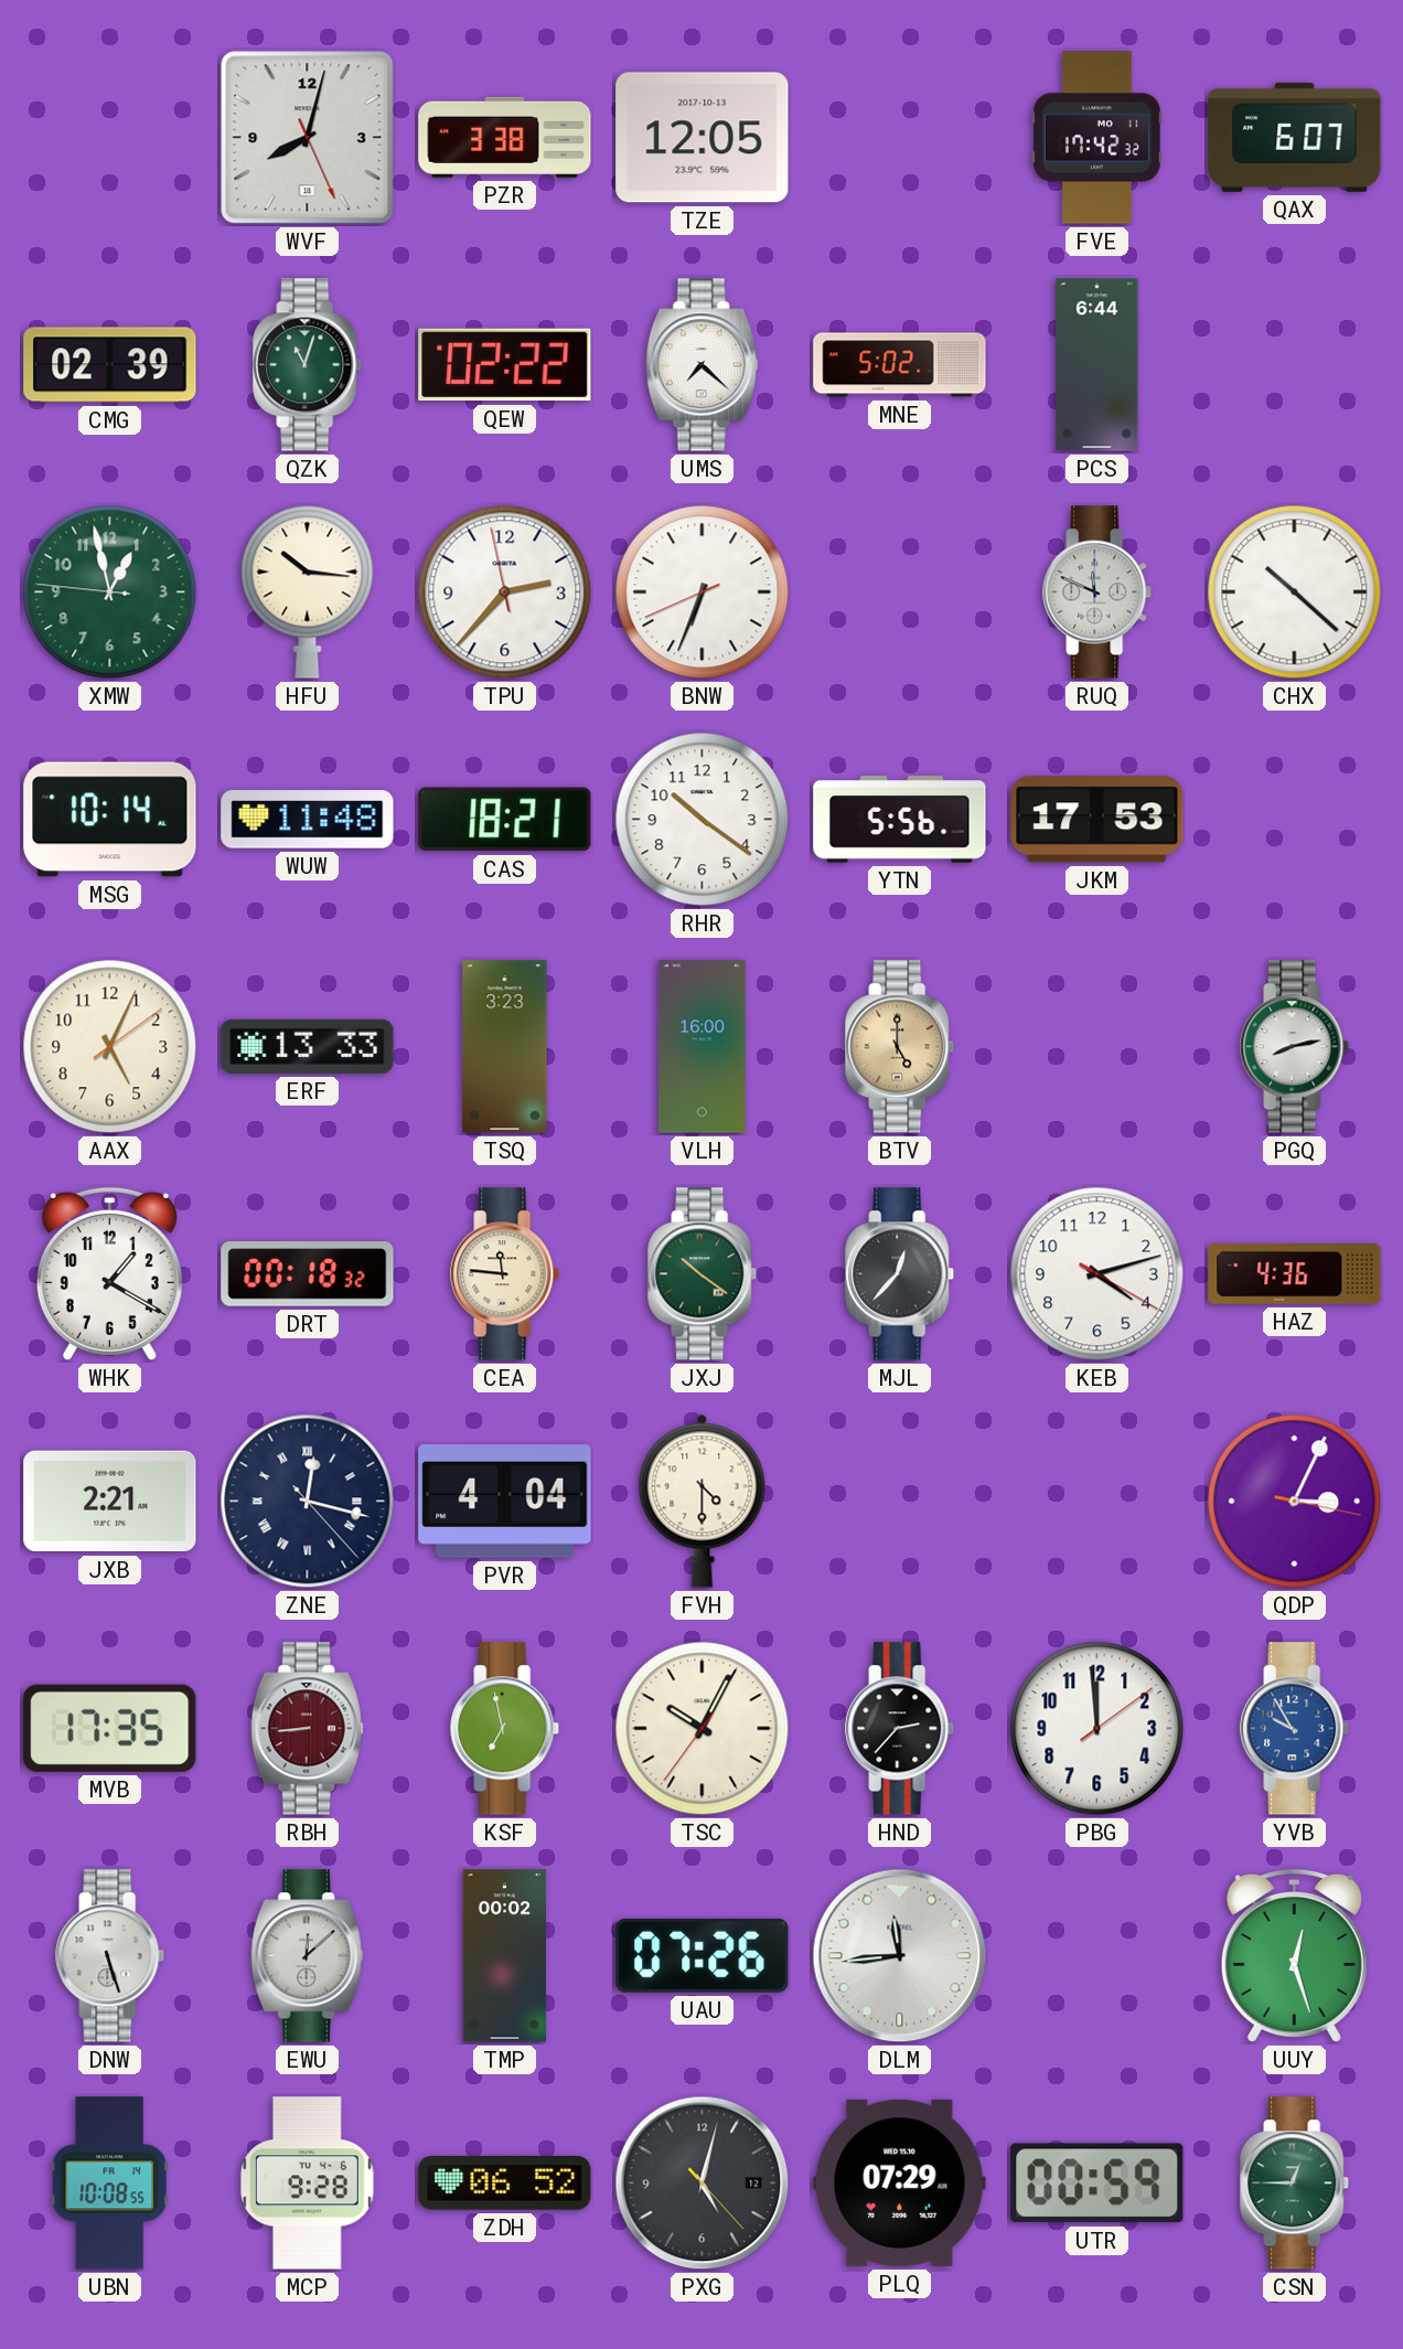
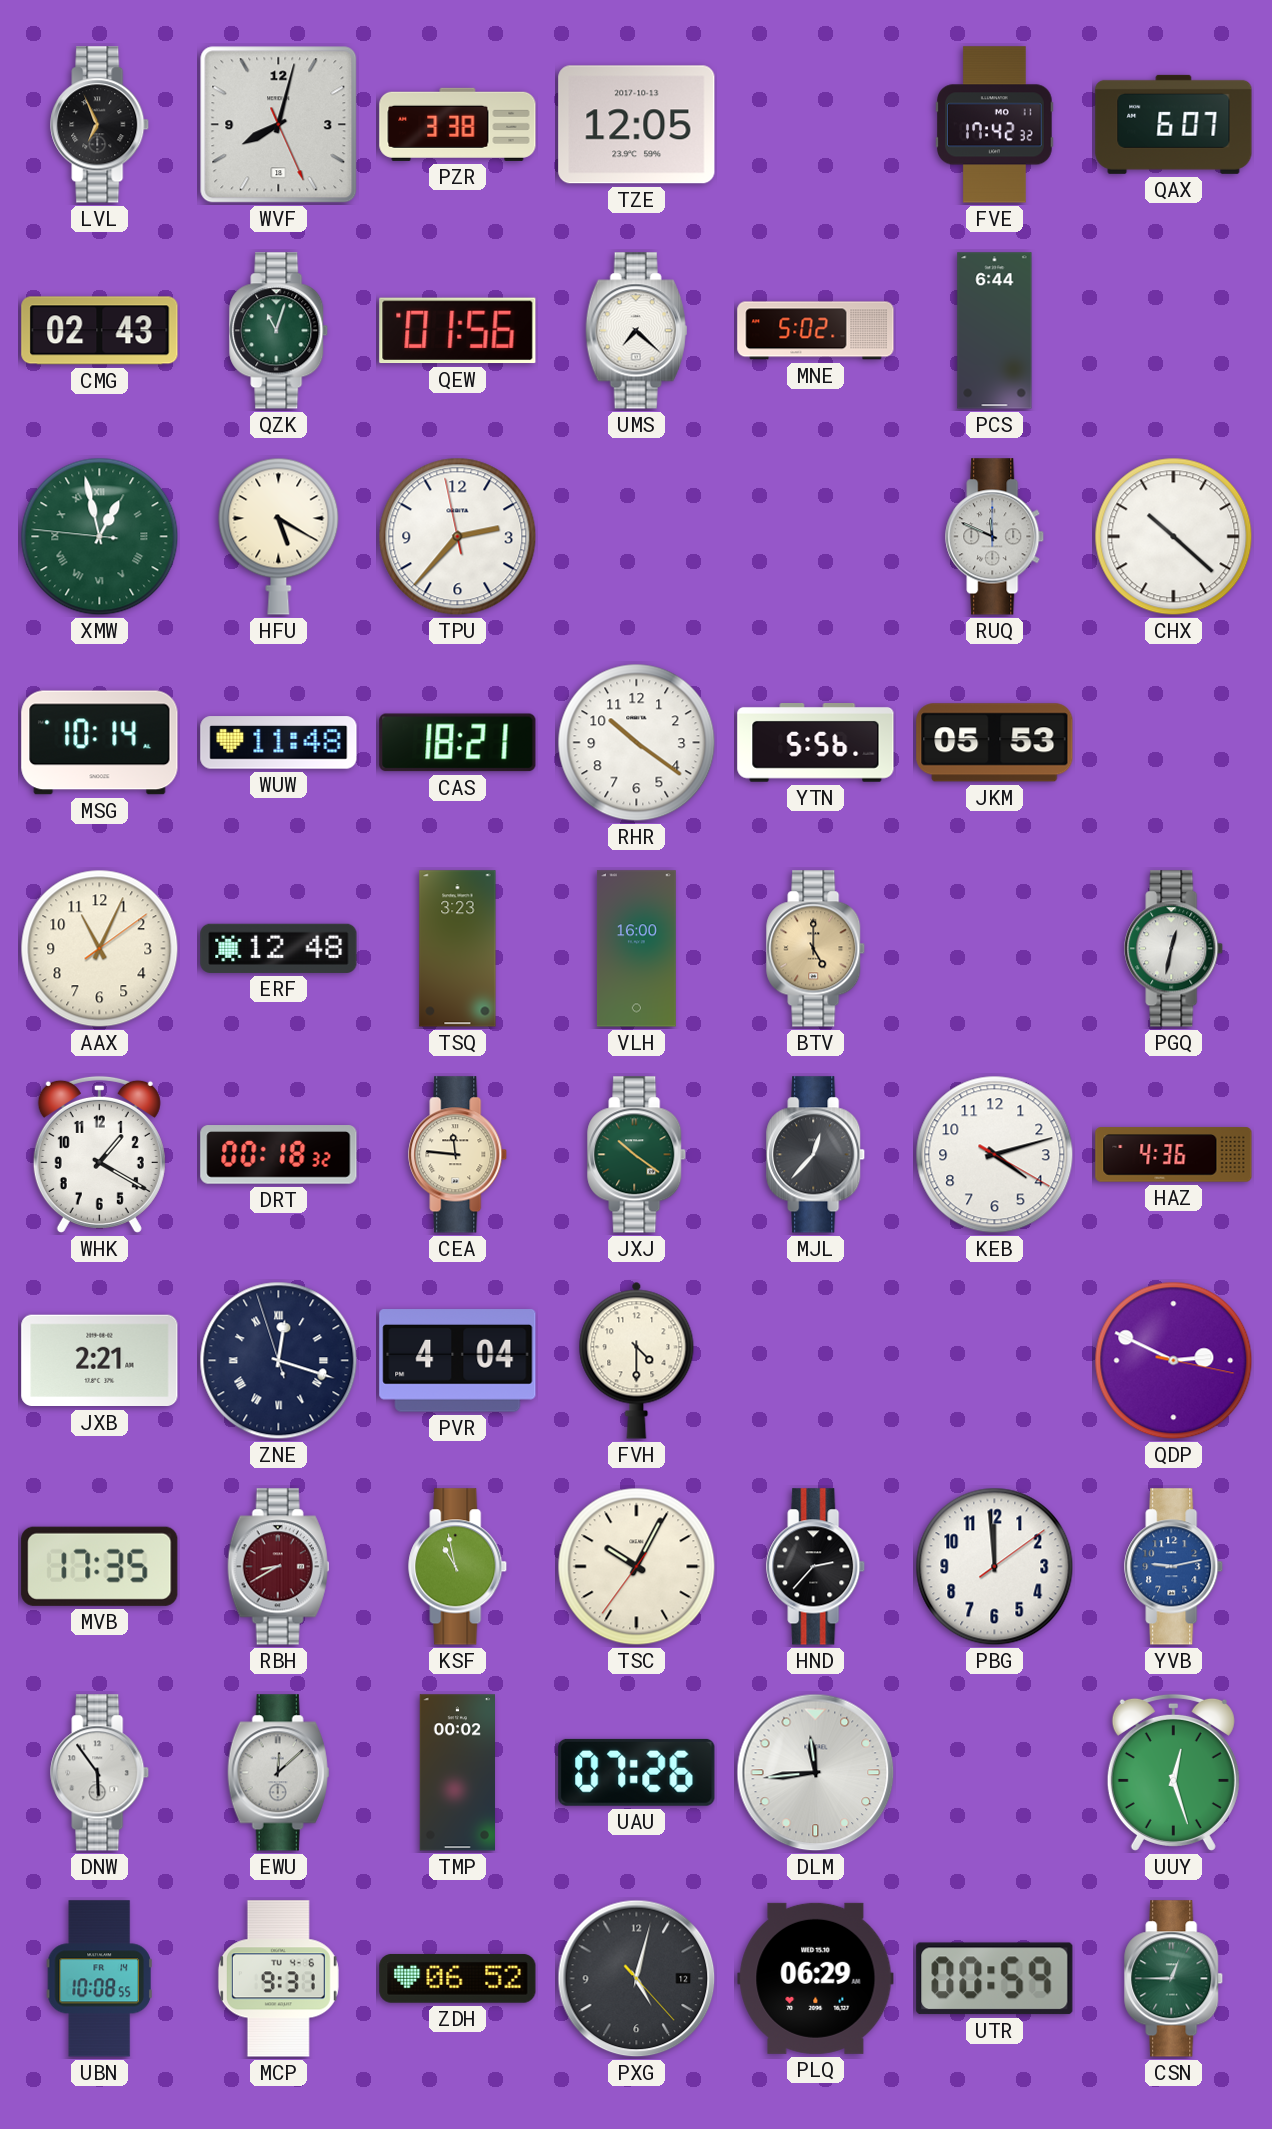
LVL: none -> 6:56 (100, 125)
CMG: 02:39 -> 02:43 (100, 331)
QEW: 02:22 -> 01:56 (458, 331)
XMW numerals: Arabic -> Roman (100, 537)
HFU: 10:16 -> 5:20 (279, 536)
BNW: 6:33 -> none (703, 592)
JKM: 17:53 -> 05:53 (995, 743)
AAX: 5:04 -> 11:04 (100, 949)
ERF: 13:33 -> 12:48 (279, 948)
PGQ: 8:13 -> 12:32 (1174, 949)
ZNE: 12:17:23 -> 12:17:57 (279, 1361)
QDP: 3:04 -> 2:49 (1174, 1361)
RBH: 8:44 -> 8:40 (279, 1567)
KSF: 6:58 -> 10:58 (458, 1567)
YVB: 9:55 -> 9:13 (1174, 1567)
DNW: 5:27 -> 5:54 (100, 1773)
MCP: 9:28 -> 9:31 (278, 1979)
PLQ: 07:29 -> 06:29 (816, 1978)
